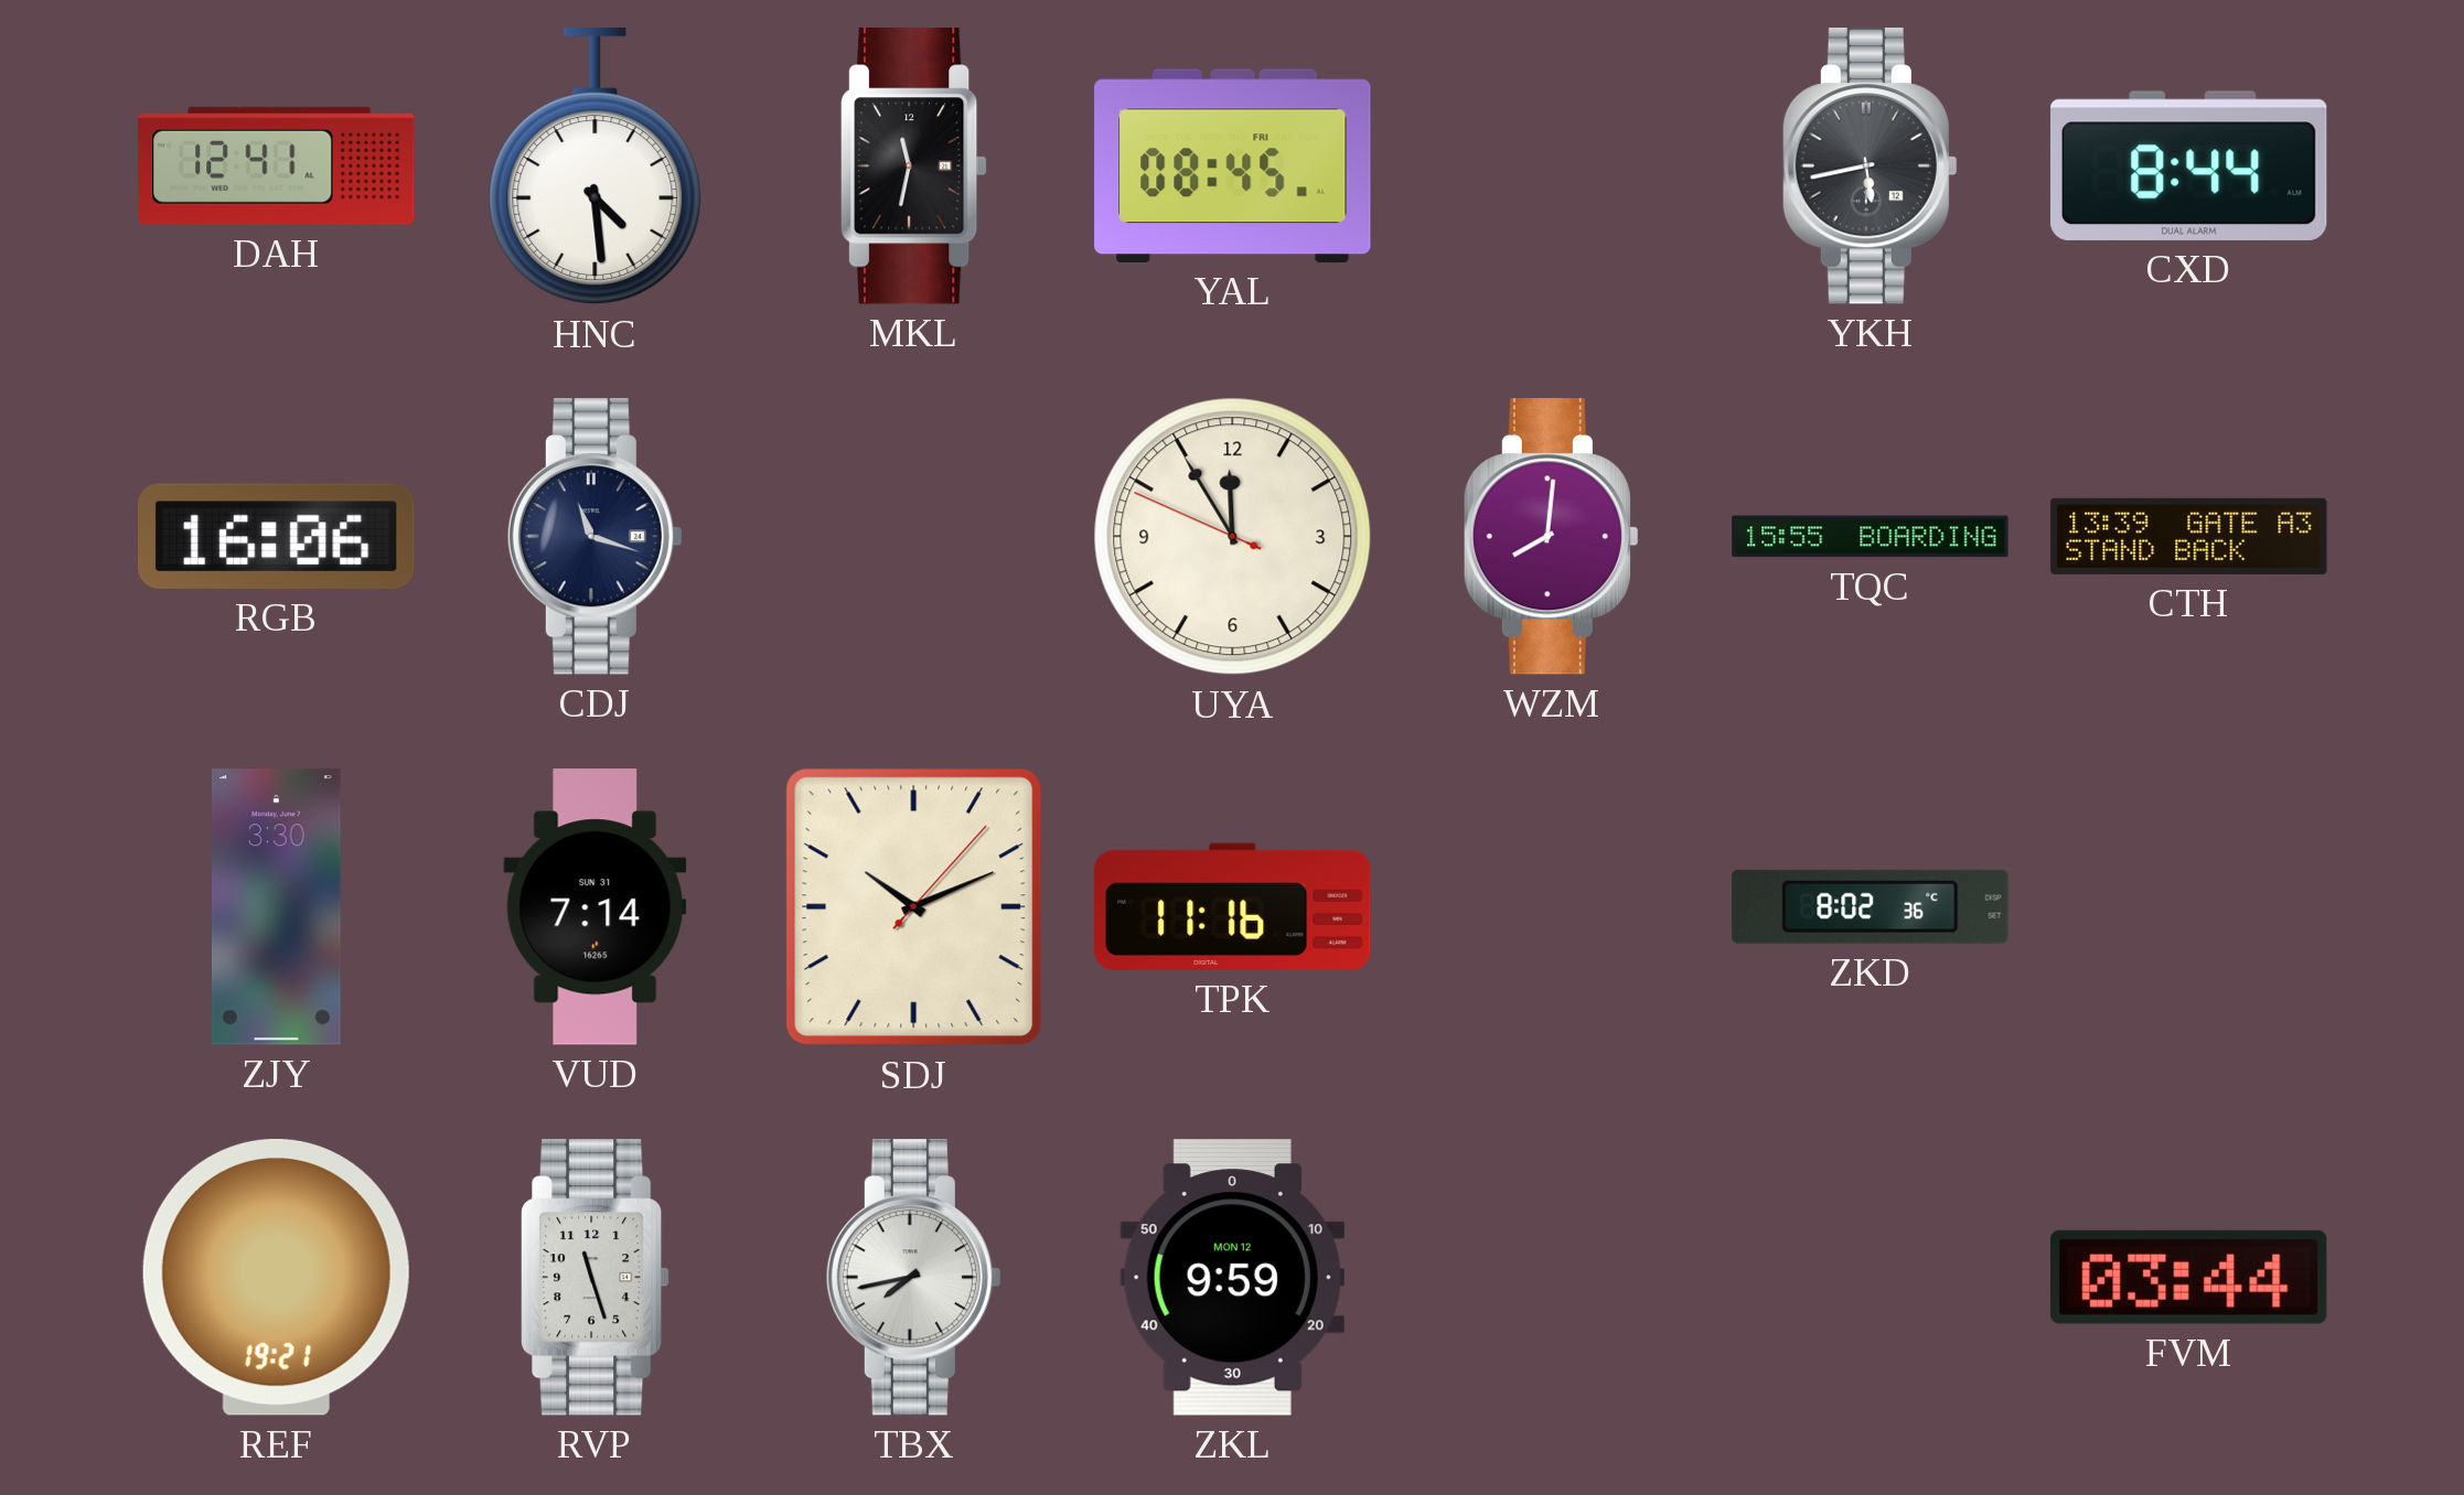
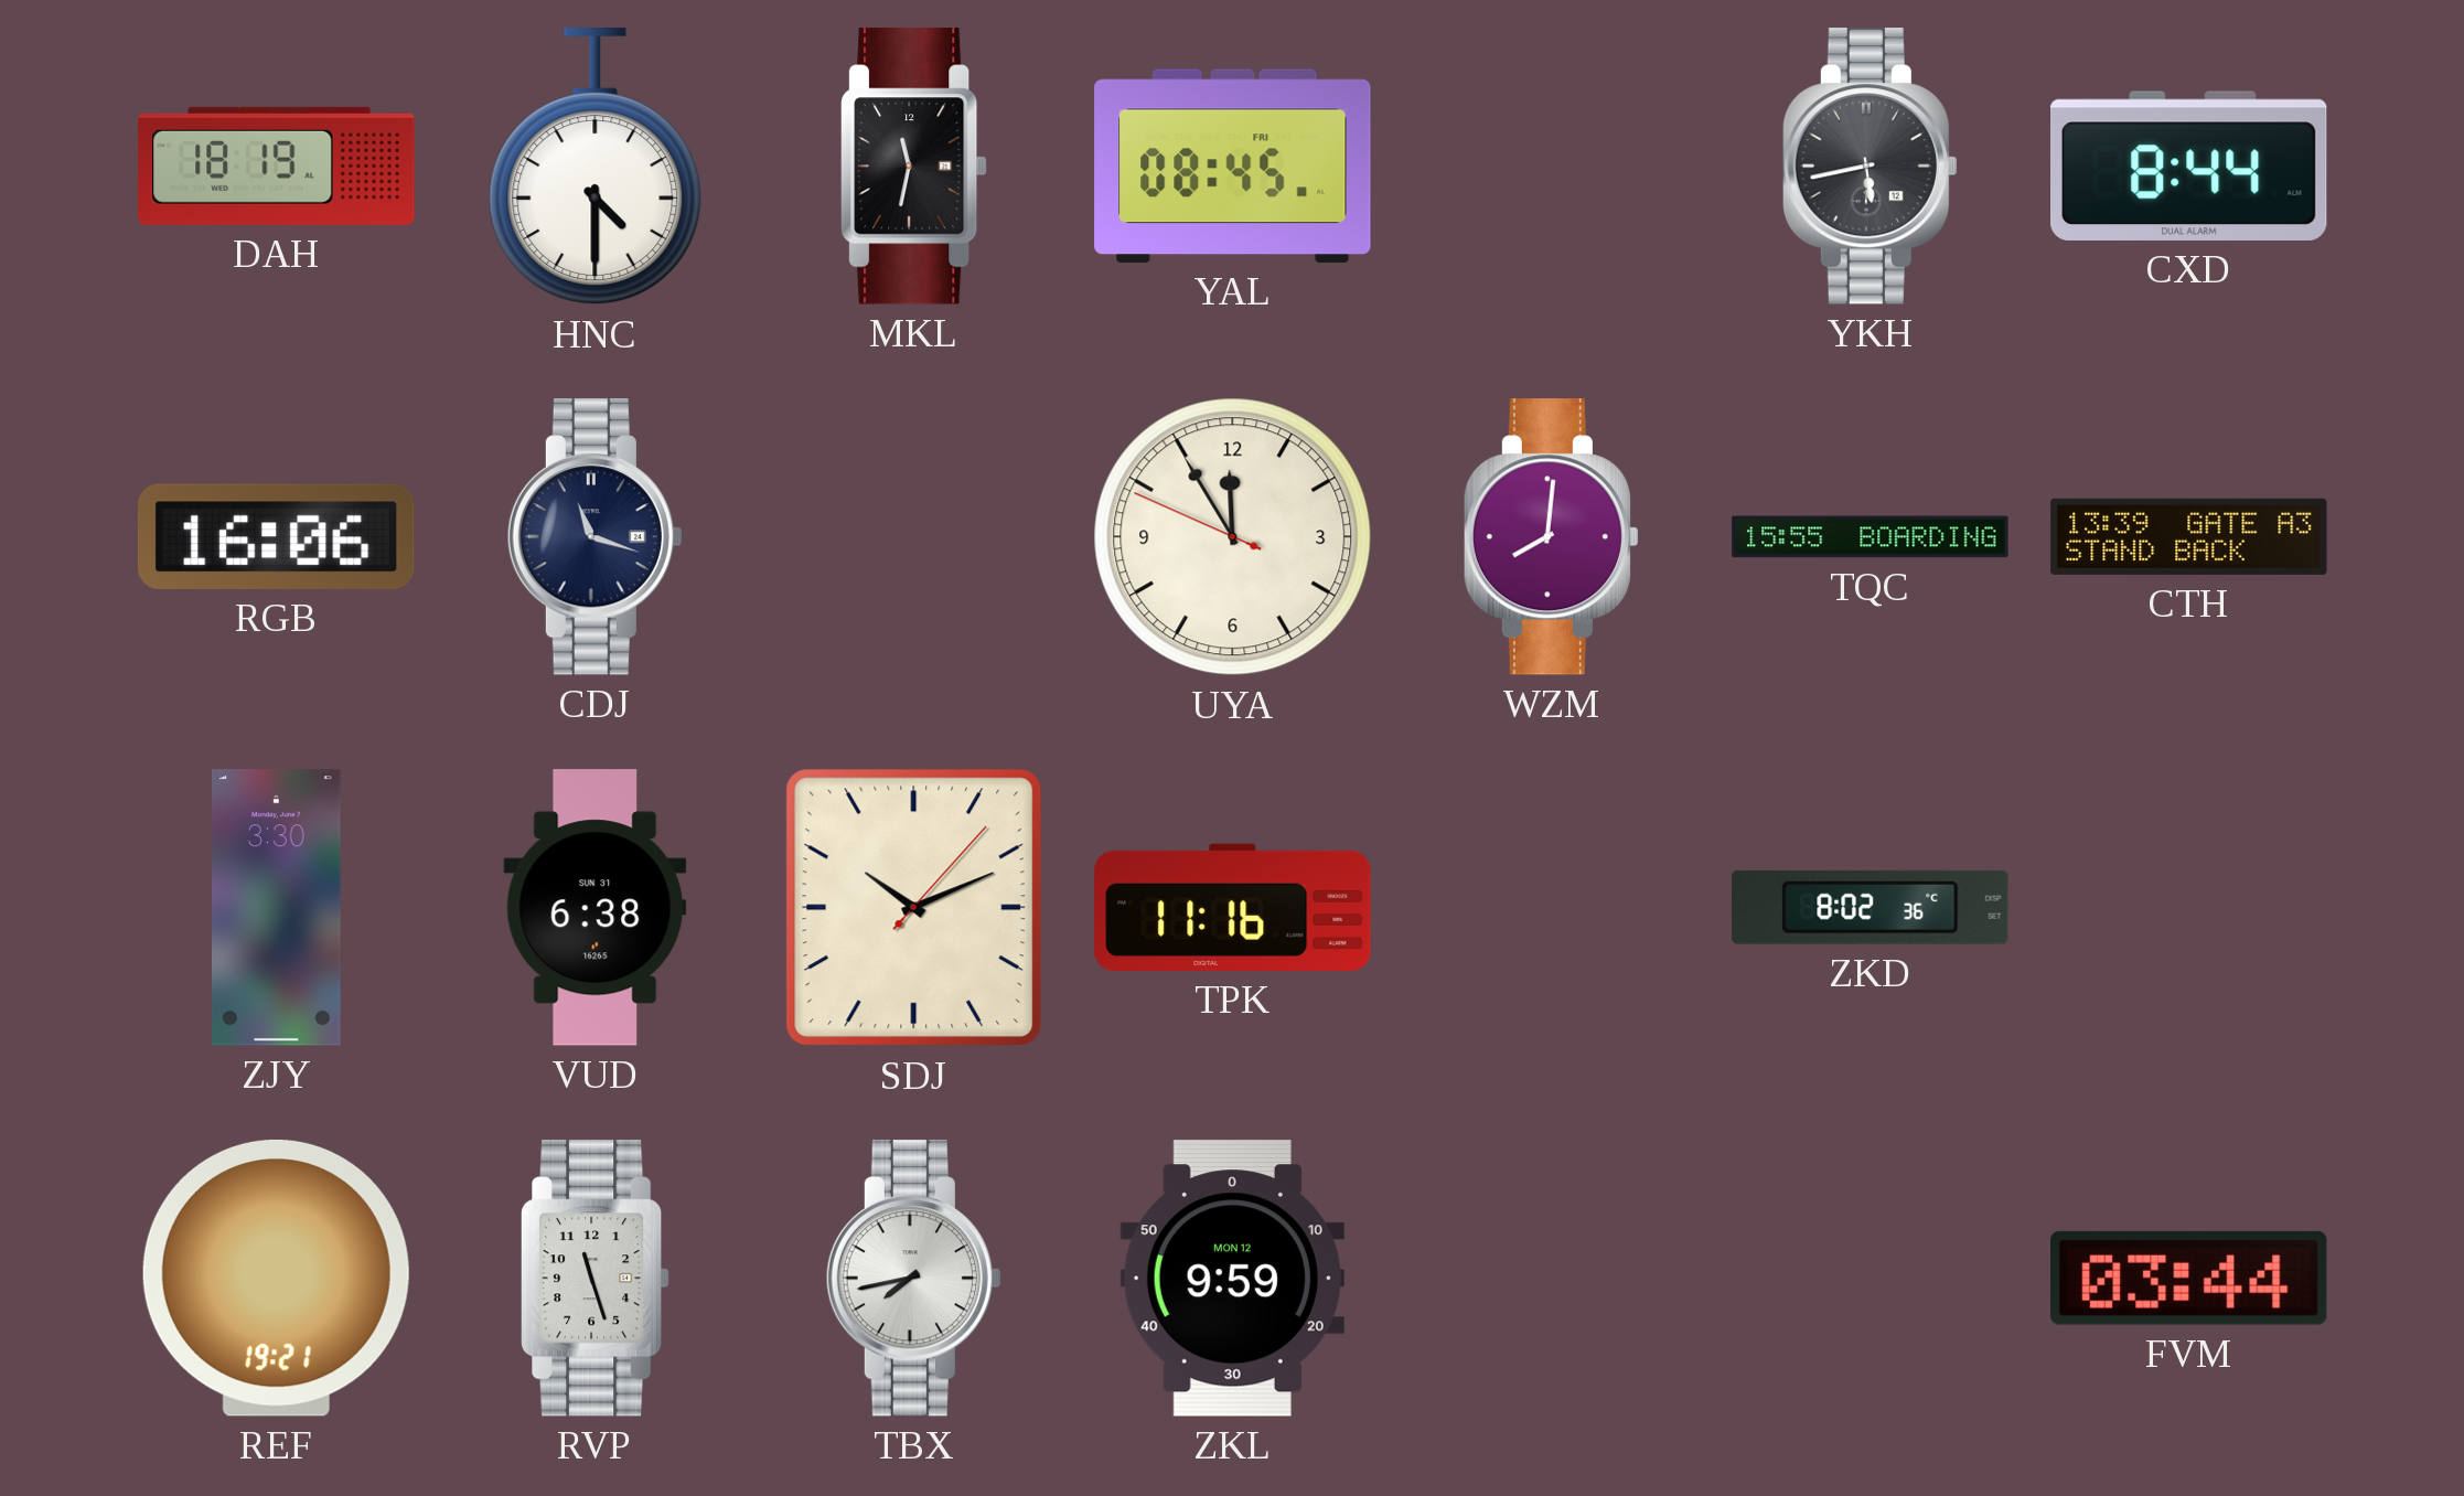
DAH: 12:41 -> 18:19 (277, 165)
HNC: 4:29 -> 4:30 (596, 167)
VUD: 7:14 -> 6:38 (596, 908)
